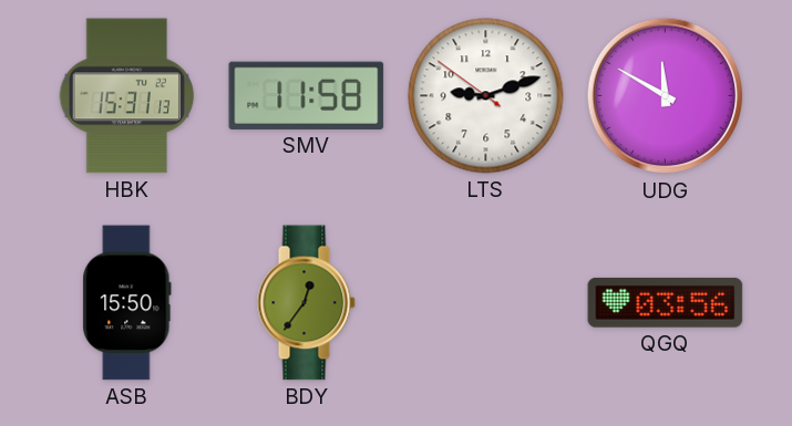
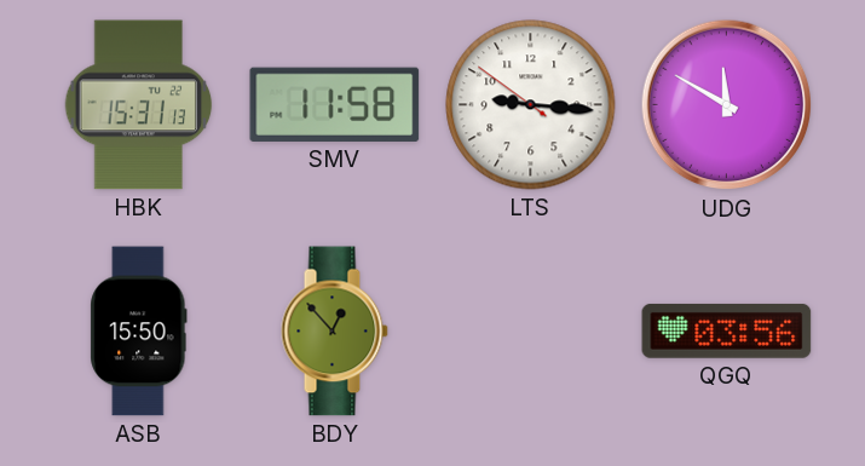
LTS: 9:11 -> 9:15 (531, 105)
BDY: 12:36 -> 12:53 (334, 332)
